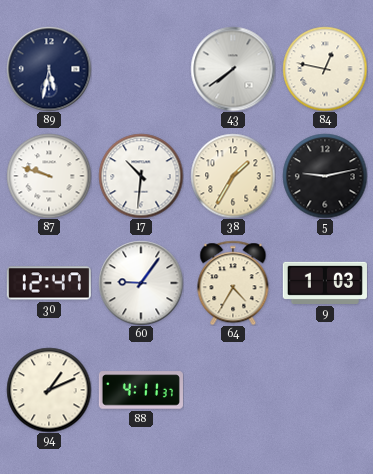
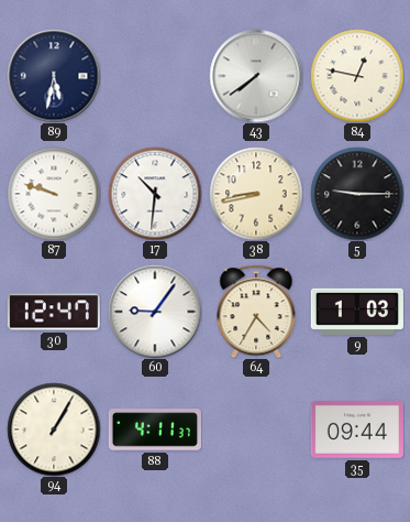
38: 1:35 -> 8:43 (256, 194)
5: 9:13 -> 9:15 (357, 194)
94: 1:11 -> 1:05 (54, 429)
35: none -> 09:44 (357, 431)
